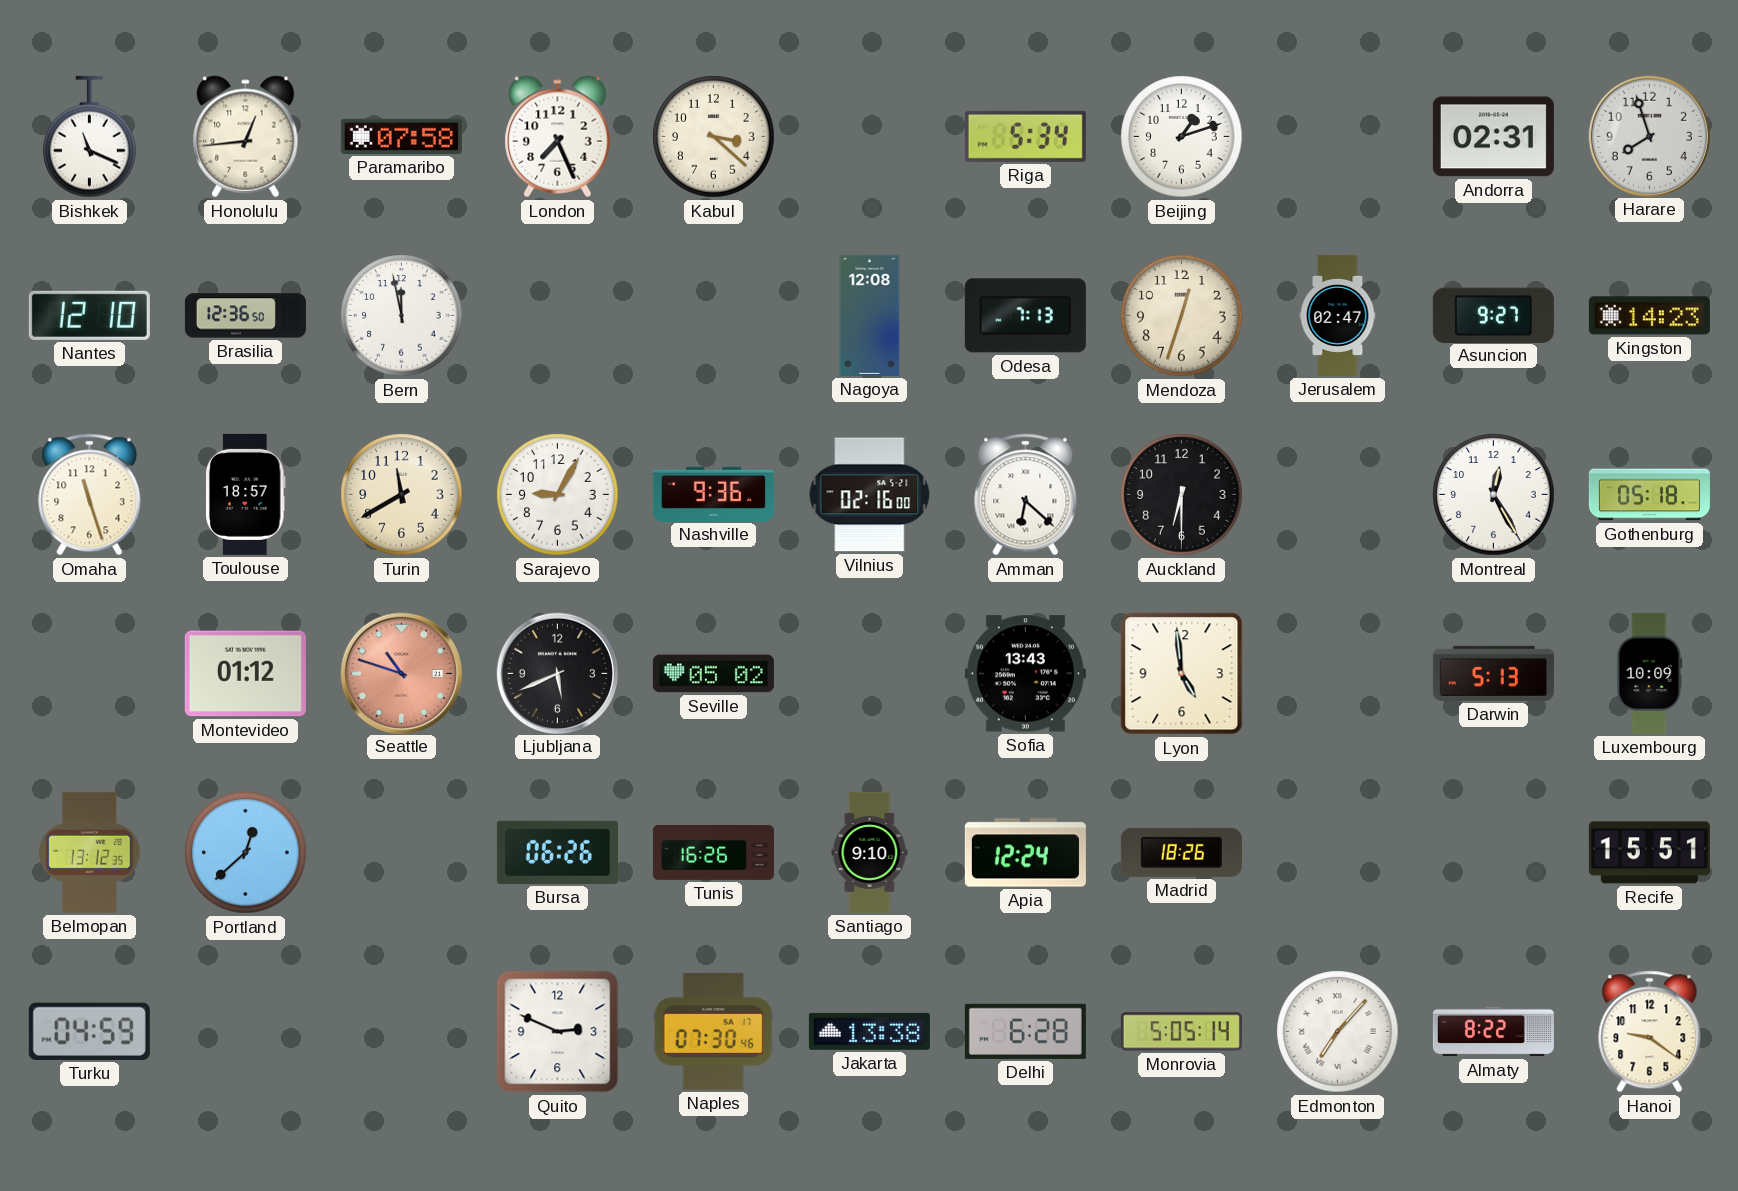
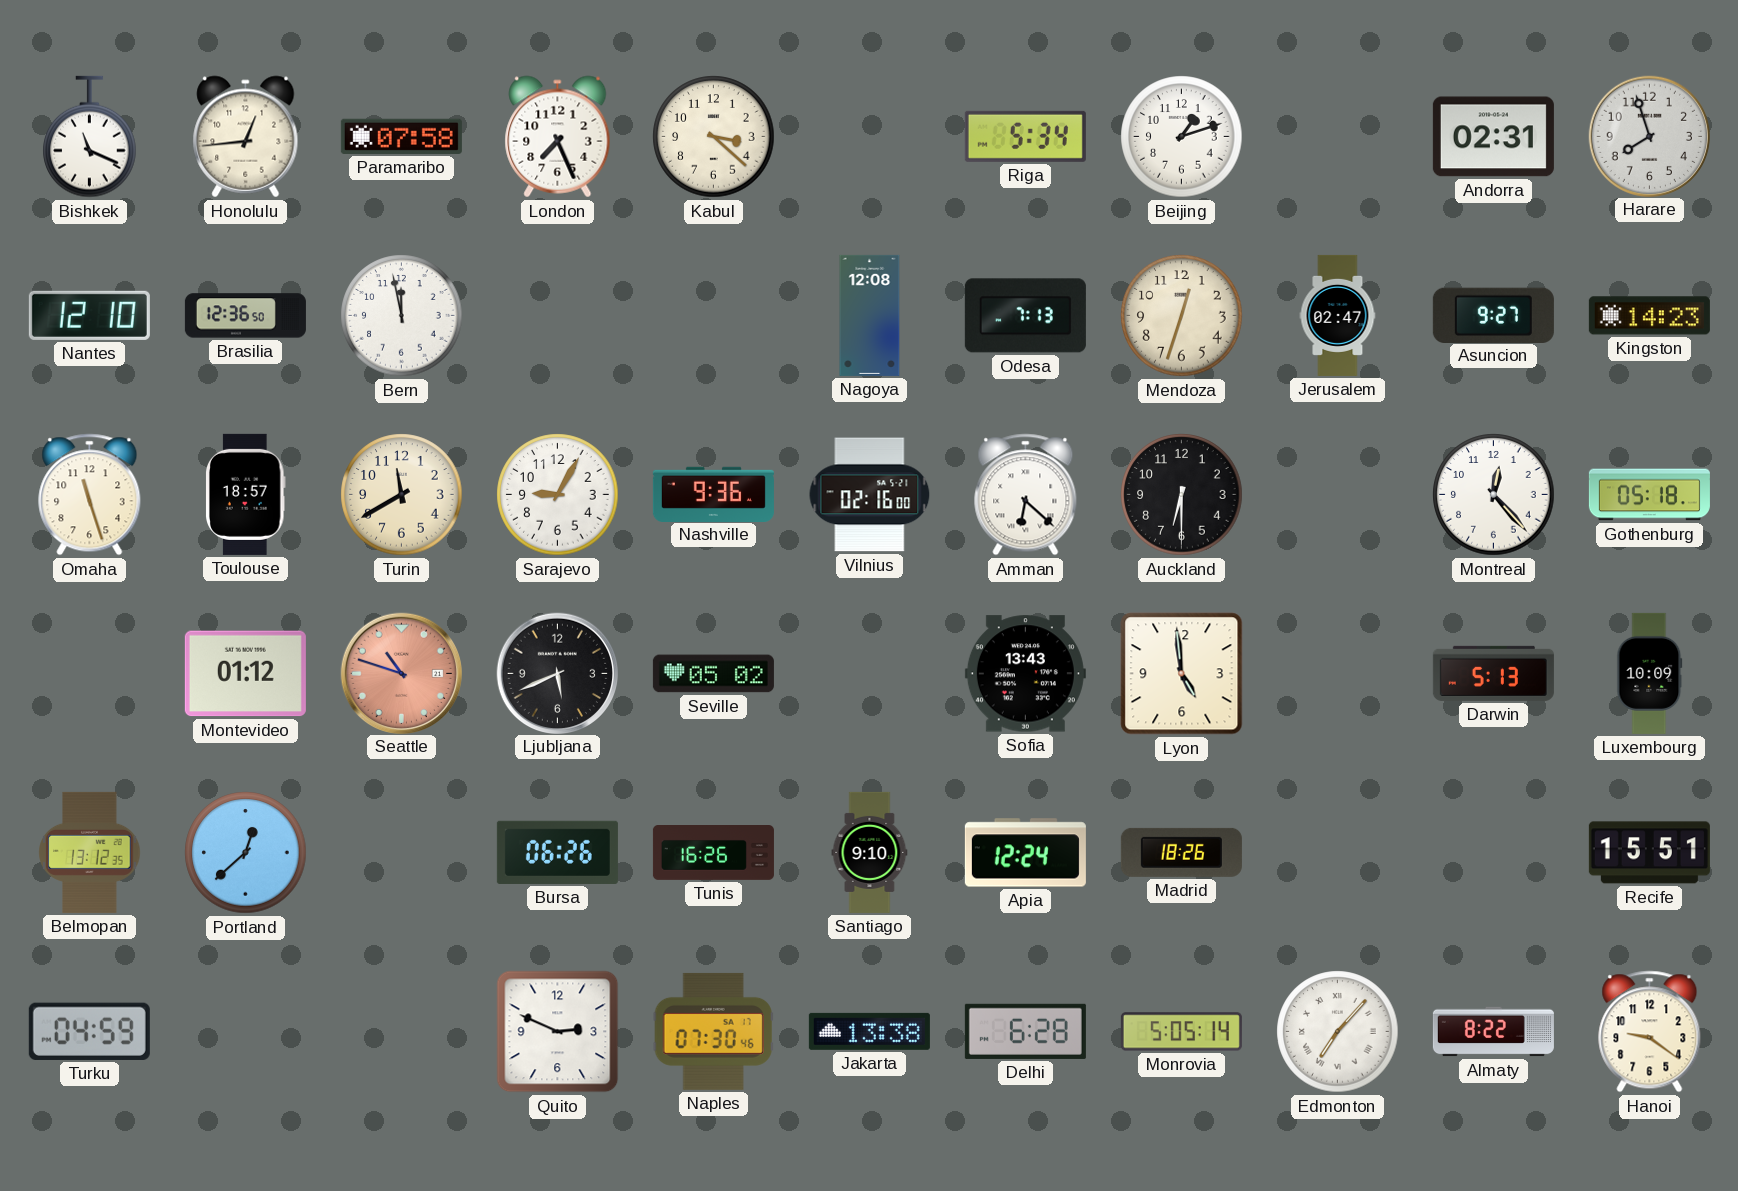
Montreal: 12:25 -> 12:23 (1494, 495)
